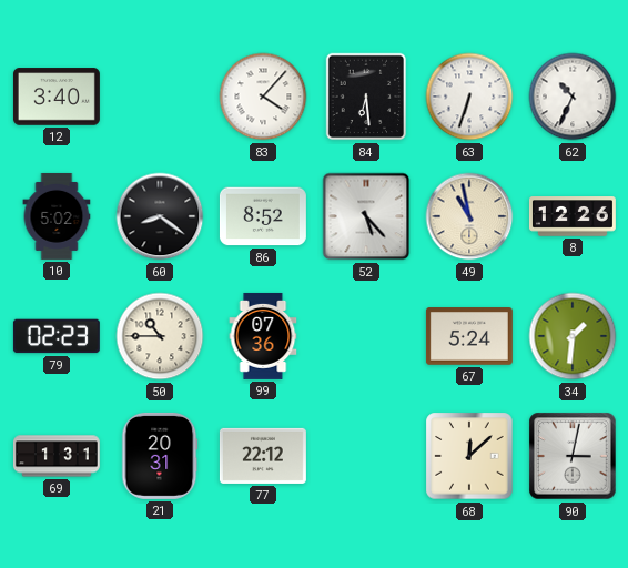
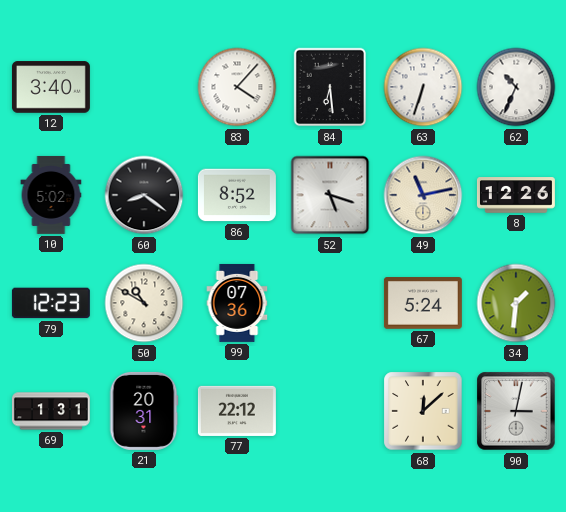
52: 5:23 -> 5:18 (330, 195)
49: 10:58 -> 11:13 (423, 195)
79: 02:23 -> 12:23 (51, 303)
50: 10:45 -> 10:50 (144, 303)
